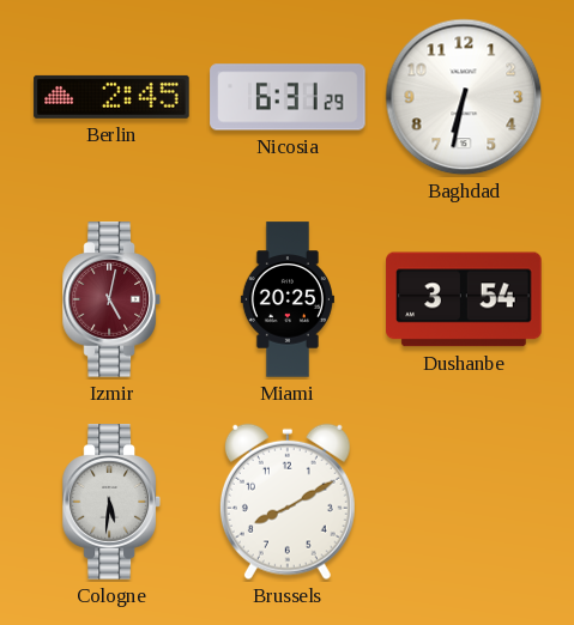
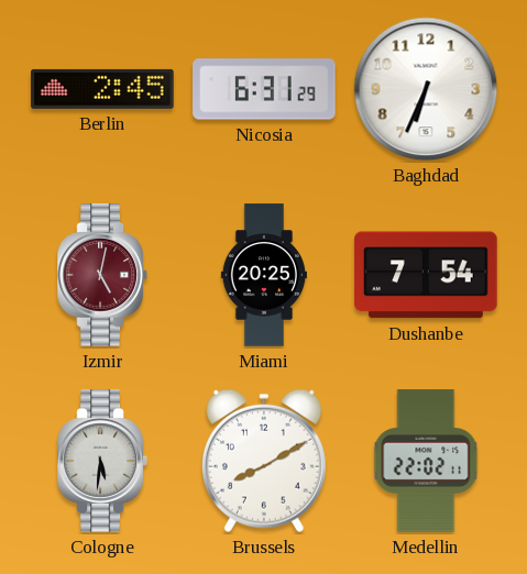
Baghdad: 6:32 -> 6:34 (426, 89)
Dushanbe: 3:54 -> 7:54 (426, 275)
Medellin: none -> 22:02 (426, 461)
